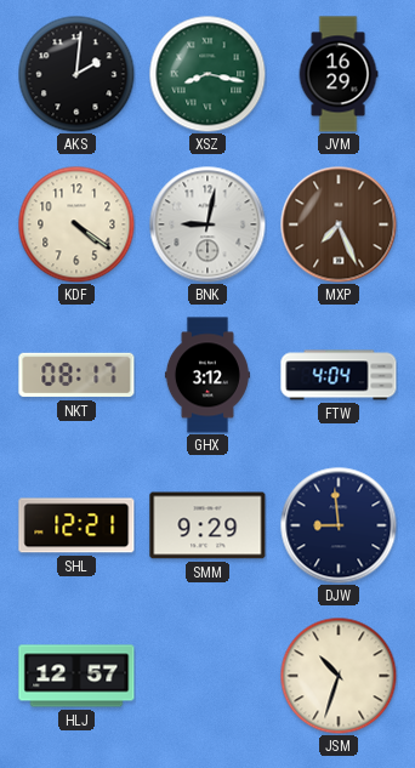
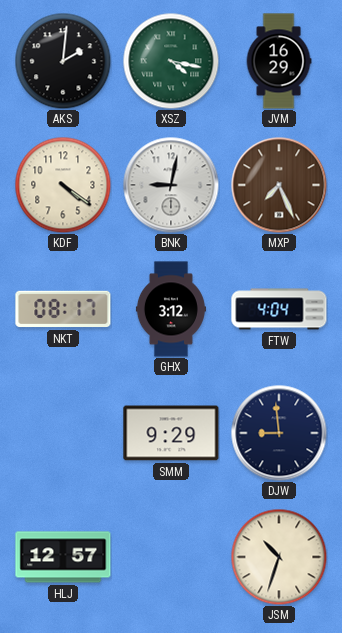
XSZ: 8:17 -> 4:17 (171, 61)
SHL: 12:21 -> none (76, 525)
